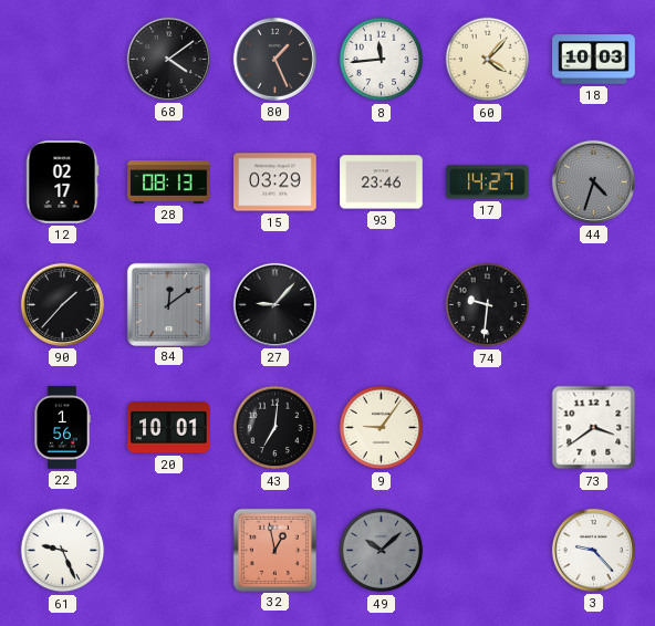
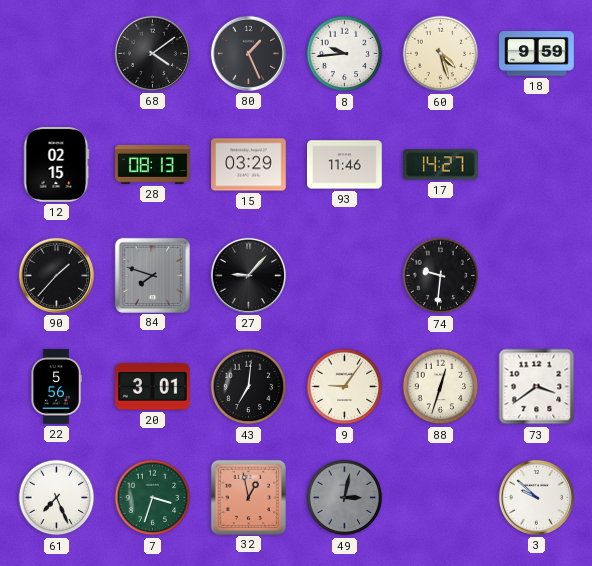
8: 11:44 -> 9:44 (345, 54)
60: 4:07 -> 4:27 (441, 54)
18: 10:03 -> 9:59 (537, 54)
12: 02:17 -> 02:15 (57, 165)
93: 23:46 -> 11:46 (345, 165)
44: 4:33 -> none (593, 181)
84: 12:09 -> 7:48 (152, 275)
22: 1:56 -> 5:56 (56, 387)
20: 10:01 -> 3:01 (153, 387)
88: none -> 12:33 (441, 387)
61: 9:26 -> 7:26 (57, 498)
7: none -> 3:33 (153, 498)
49: 10:08 -> 3:02 (345, 498)
3: 9:23 -> 9:52 (536, 497)
